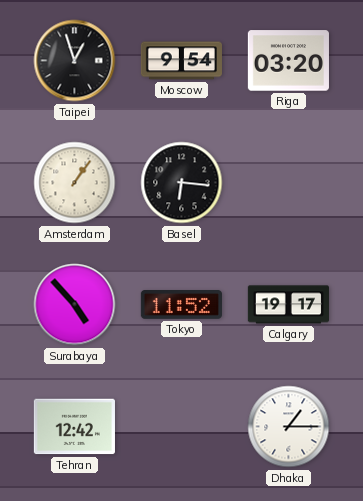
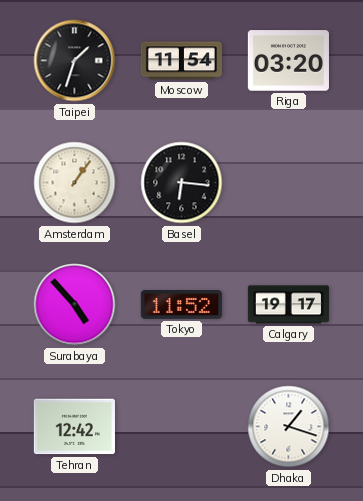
Taipei: 12:57 -> 1:33 (75, 61)
Moscow: 9:54 -> 11:54 (181, 61)
Dhaka: 1:15 -> 1:18 (289, 427)
